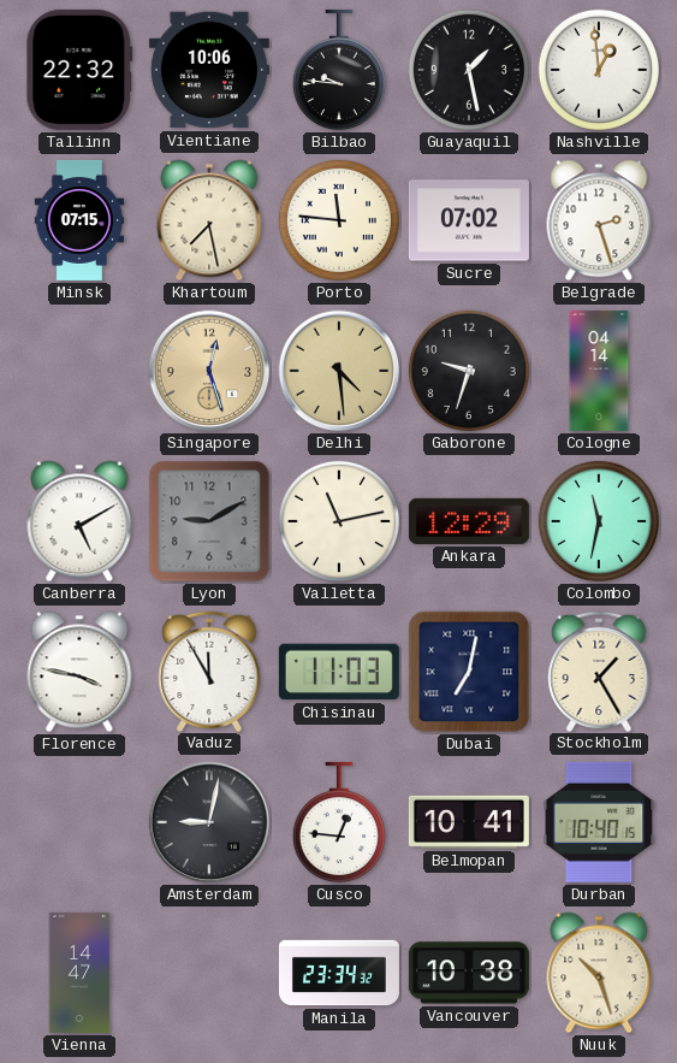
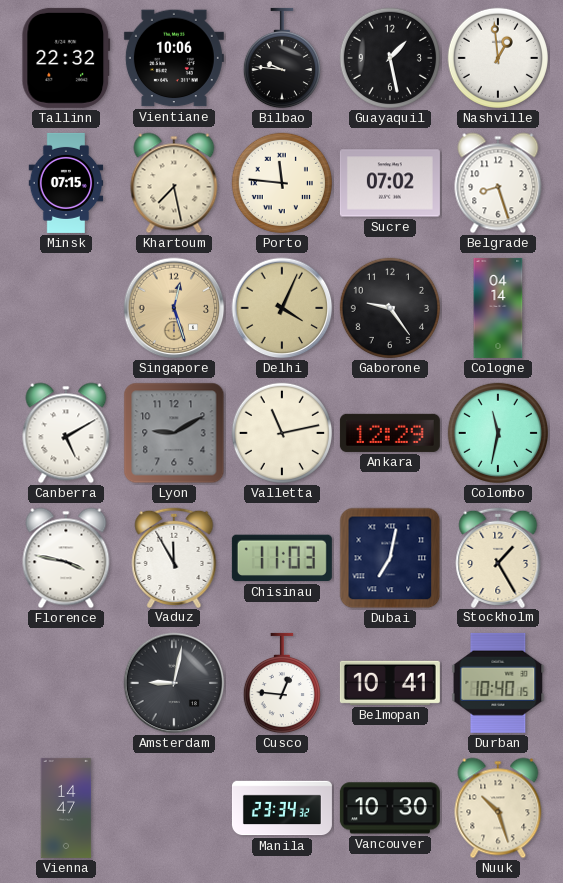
Belgrade: 2:27 -> 8:27 (498, 183)
Delhi: 4:29 -> 4:04 (282, 308)
Gaborone: 9:33 -> 9:24 (390, 308)
Vancouver: 10:38 -> 10:30 (390, 808)
